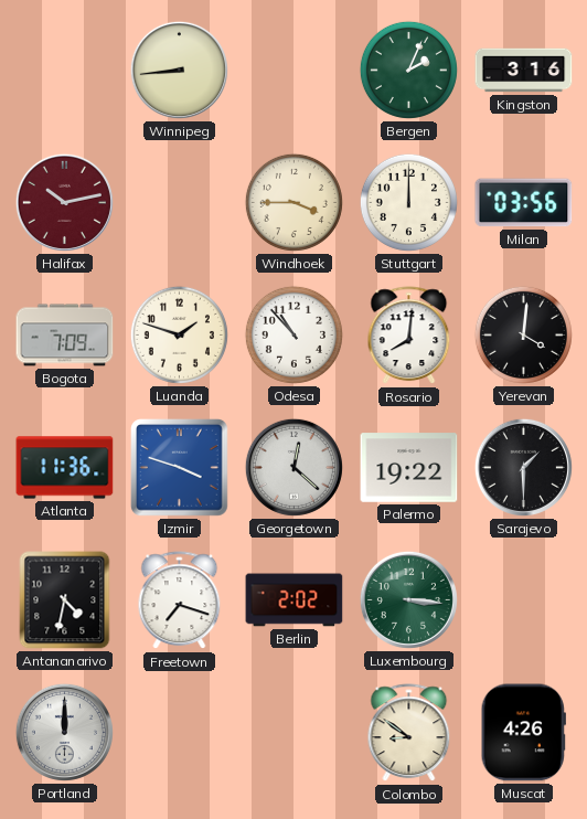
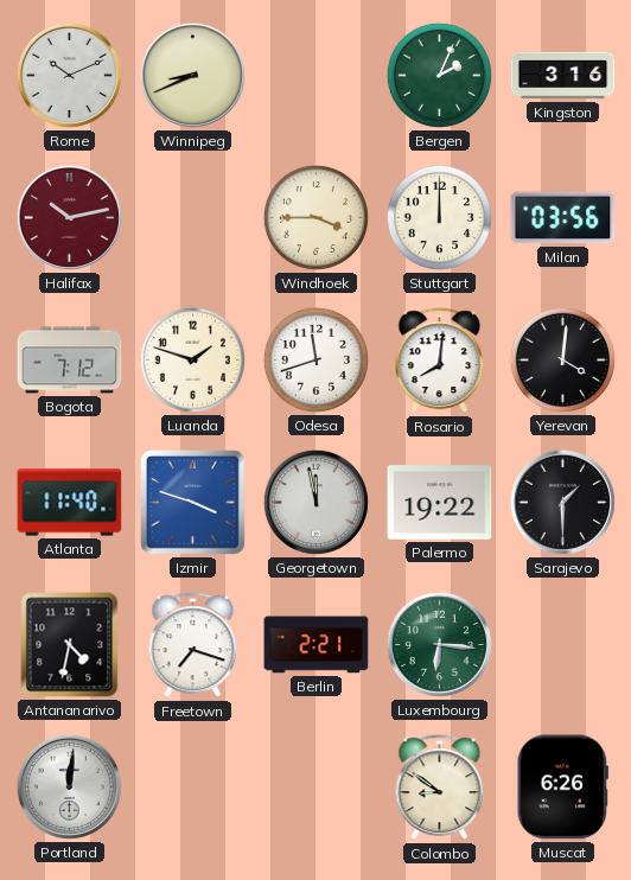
Rome: none -> 10:11 (69, 75)
Winnipeg: 8:44 -> 8:41 (192, 75)
Bogota: 7:09 -> 7:12 (70, 361)
Odesa: 10:53 -> 11:42 (315, 359)
Atlanta: 11:36 -> 11:40 (70, 503)
Georgetown: 12:22 -> 11:58 (315, 502)
Berlin: 2:02 -> 2:21 (317, 645)
Luxembourg: 3:16 -> 6:16 (439, 644)
Portland: 12:00 -> 12:01 (69, 786)
Muscat: 4:26 -> 6:26 (562, 787)
